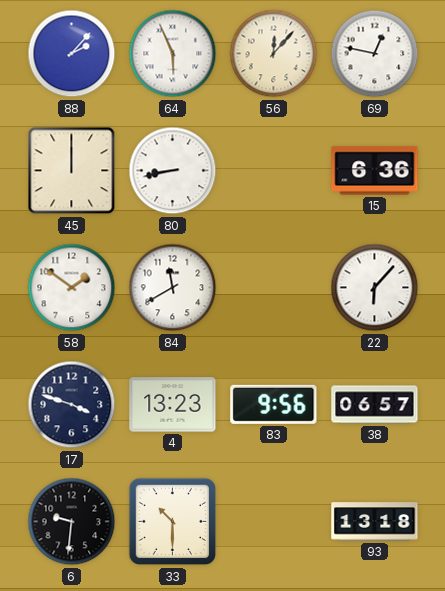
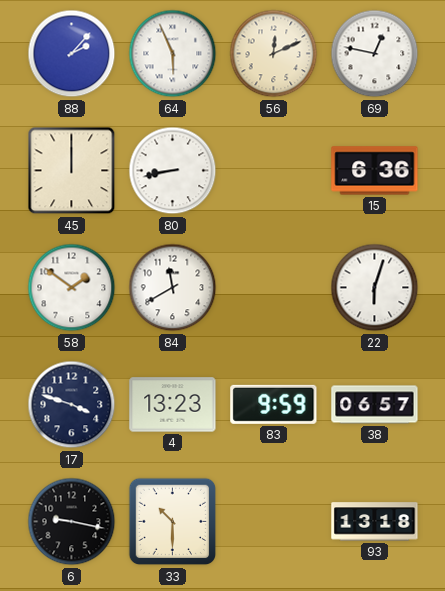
56: 12:07 -> 12:11 (274, 54)
22: 6:07 -> 6:03 (375, 288)
83: 9:56 -> 9:59 (274, 404)
6: 9:31 -> 9:17 (72, 522)
